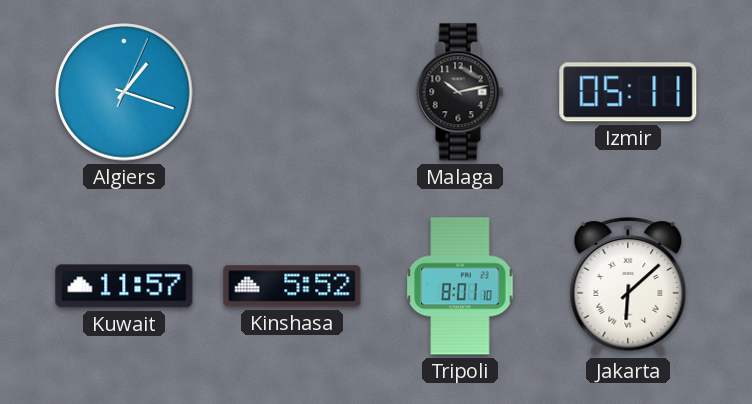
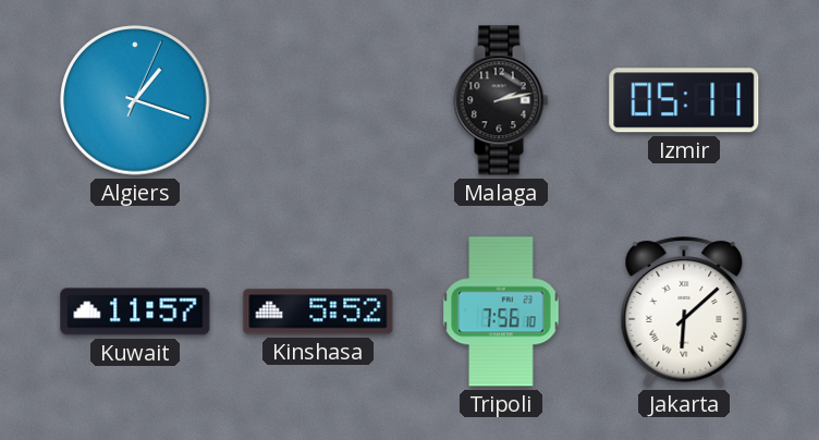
Malaga: 10:13 -> 2:13 (501, 100)
Tripoli: 8:01 -> 7:56 (501, 311)
